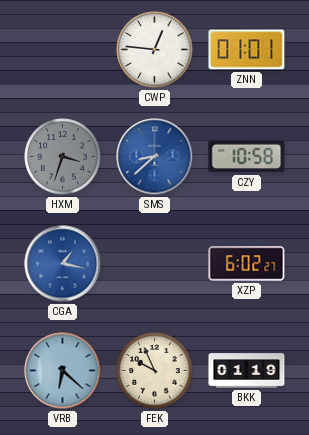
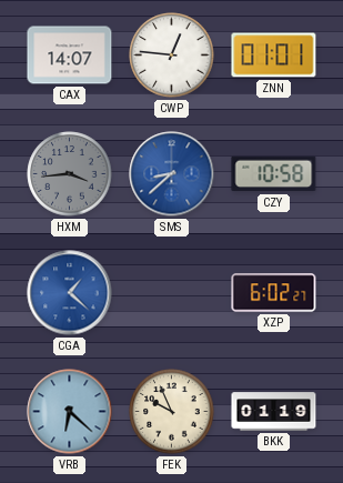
CAX: none -> 14:07 (70, 56)
HXM: 3:33 -> 3:44 (70, 174)
CGA: 1:17 -> 1:22 (70, 293)
